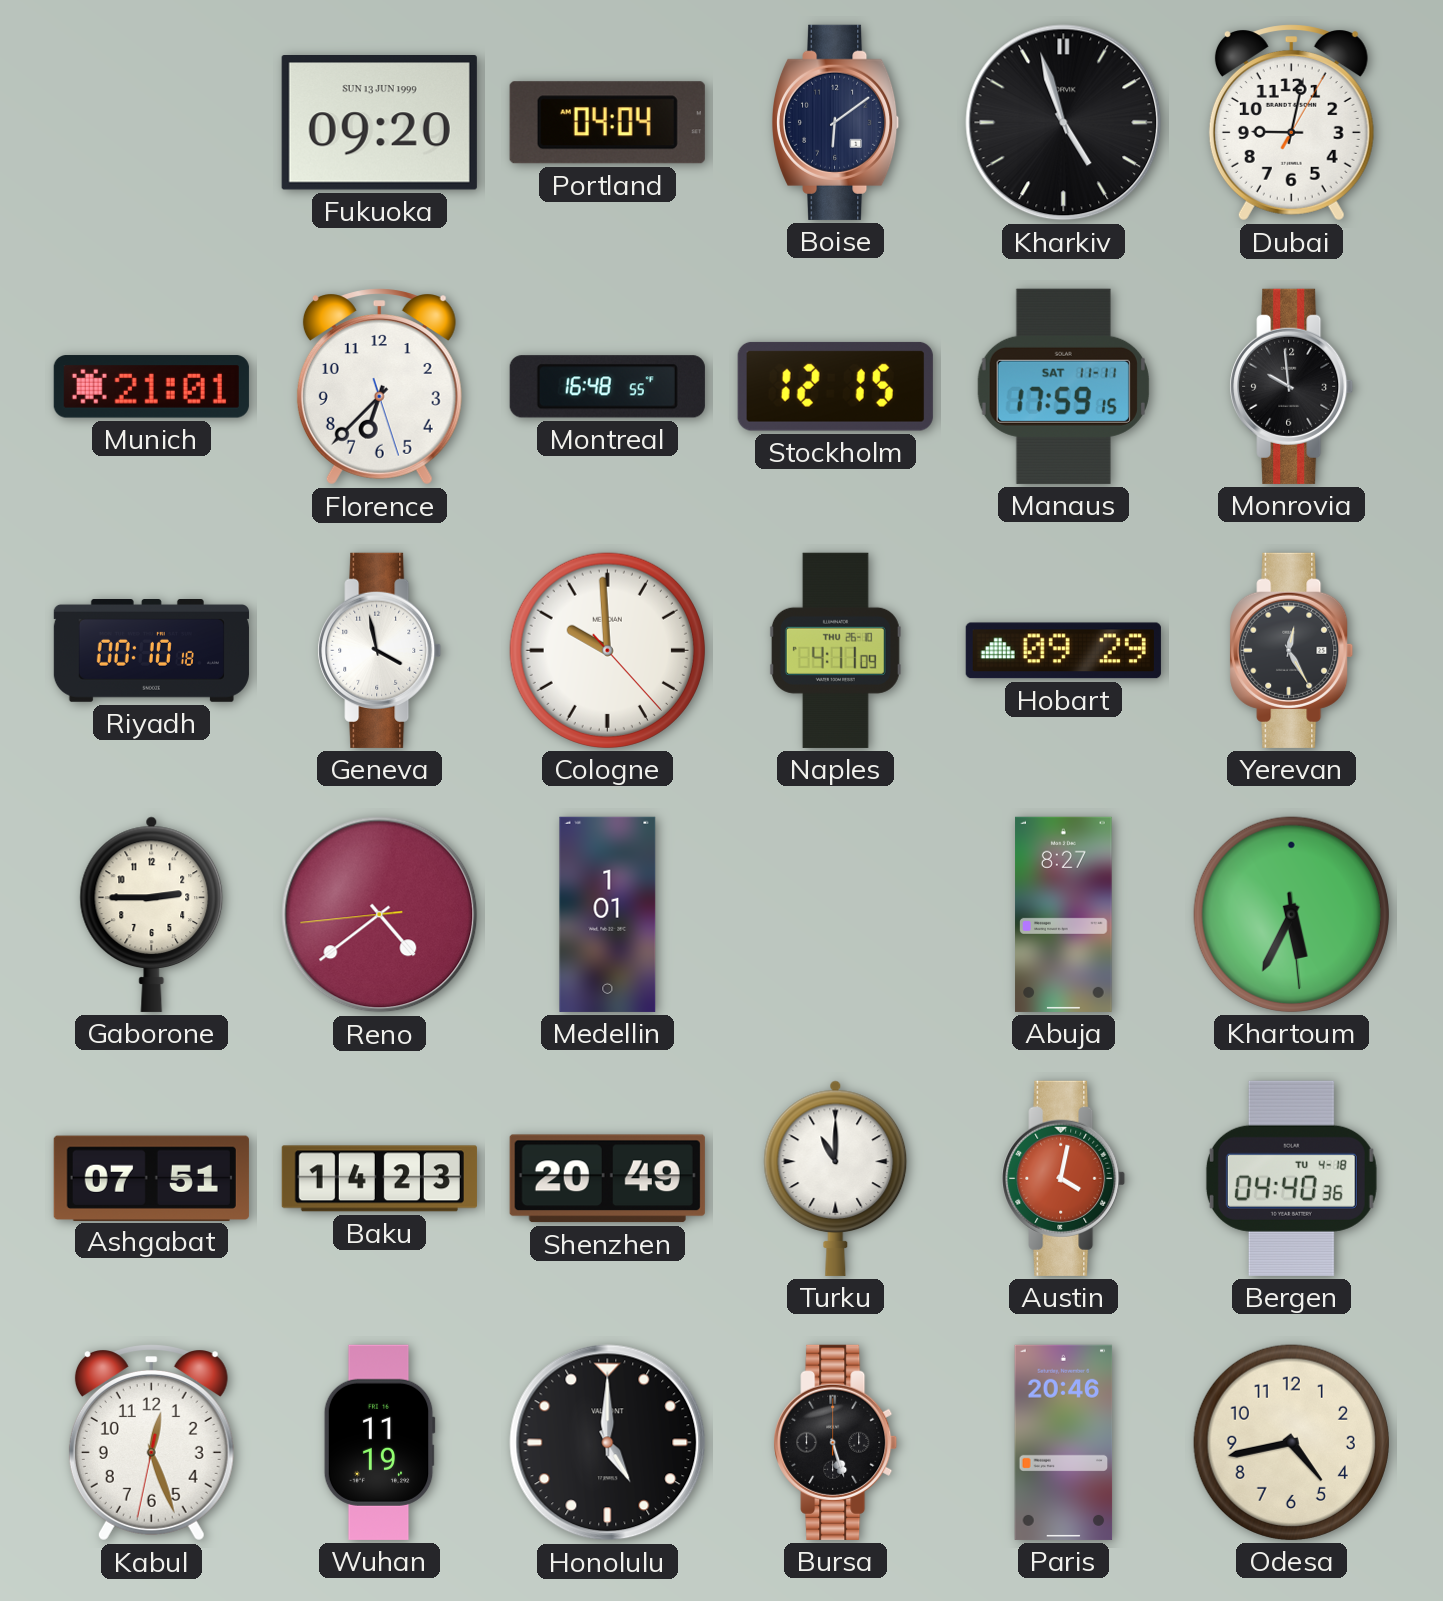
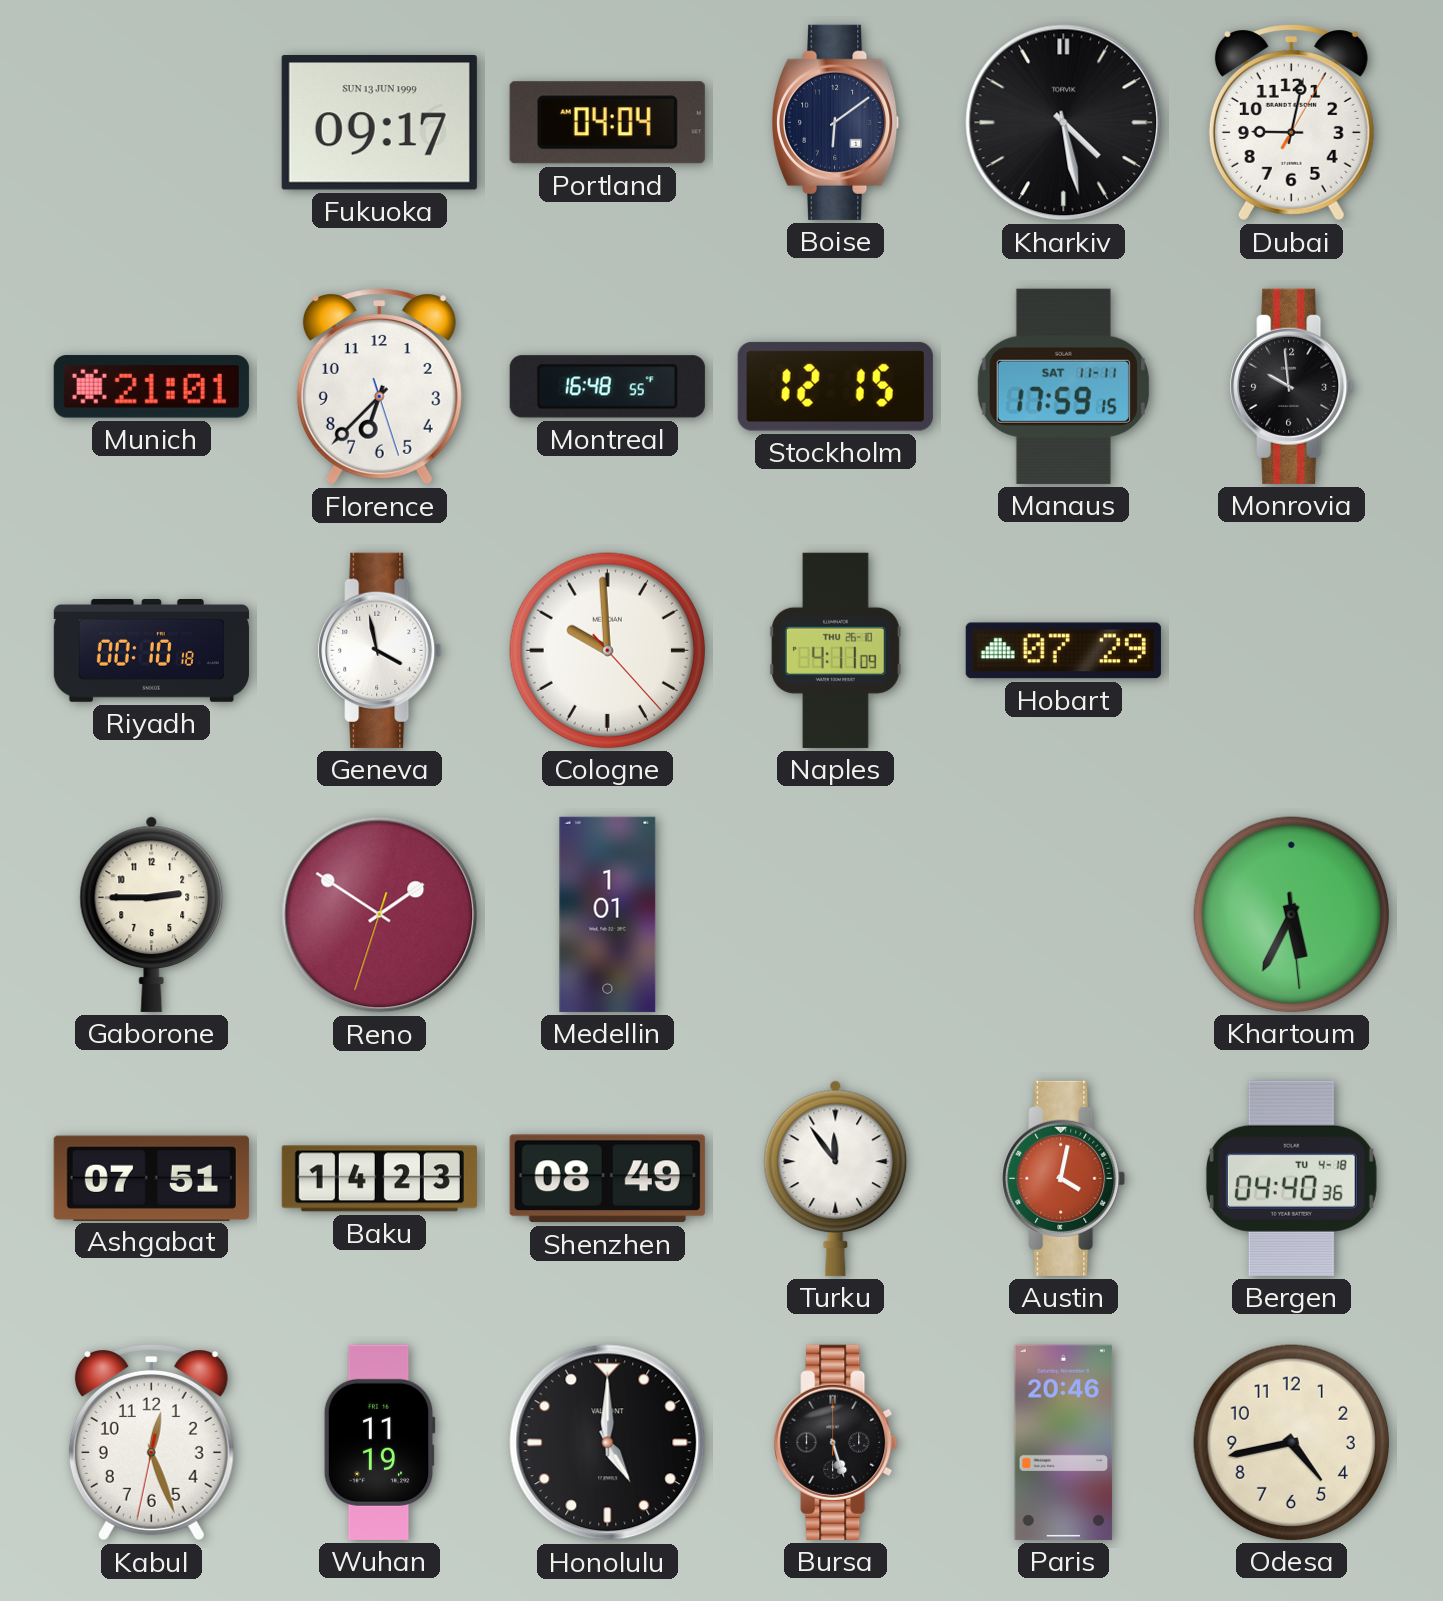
Fukuoka: 09:20 -> 09:17 (379, 123)
Kharkiv: 4:57 -> 4:28 (1064, 123)
Hobart: 09:29 -> 07:29 (1063, 651)
Yerevan: 12:25 -> none (1292, 650)
Reno: 4:38 -> 1:50 (380, 915)
Abuja: 8:27 -> none (1064, 914)
Shenzhen: 20:49 -> 08:49 (607, 1179)
Turku: 11:00 -> 11:54 (836, 1178)
